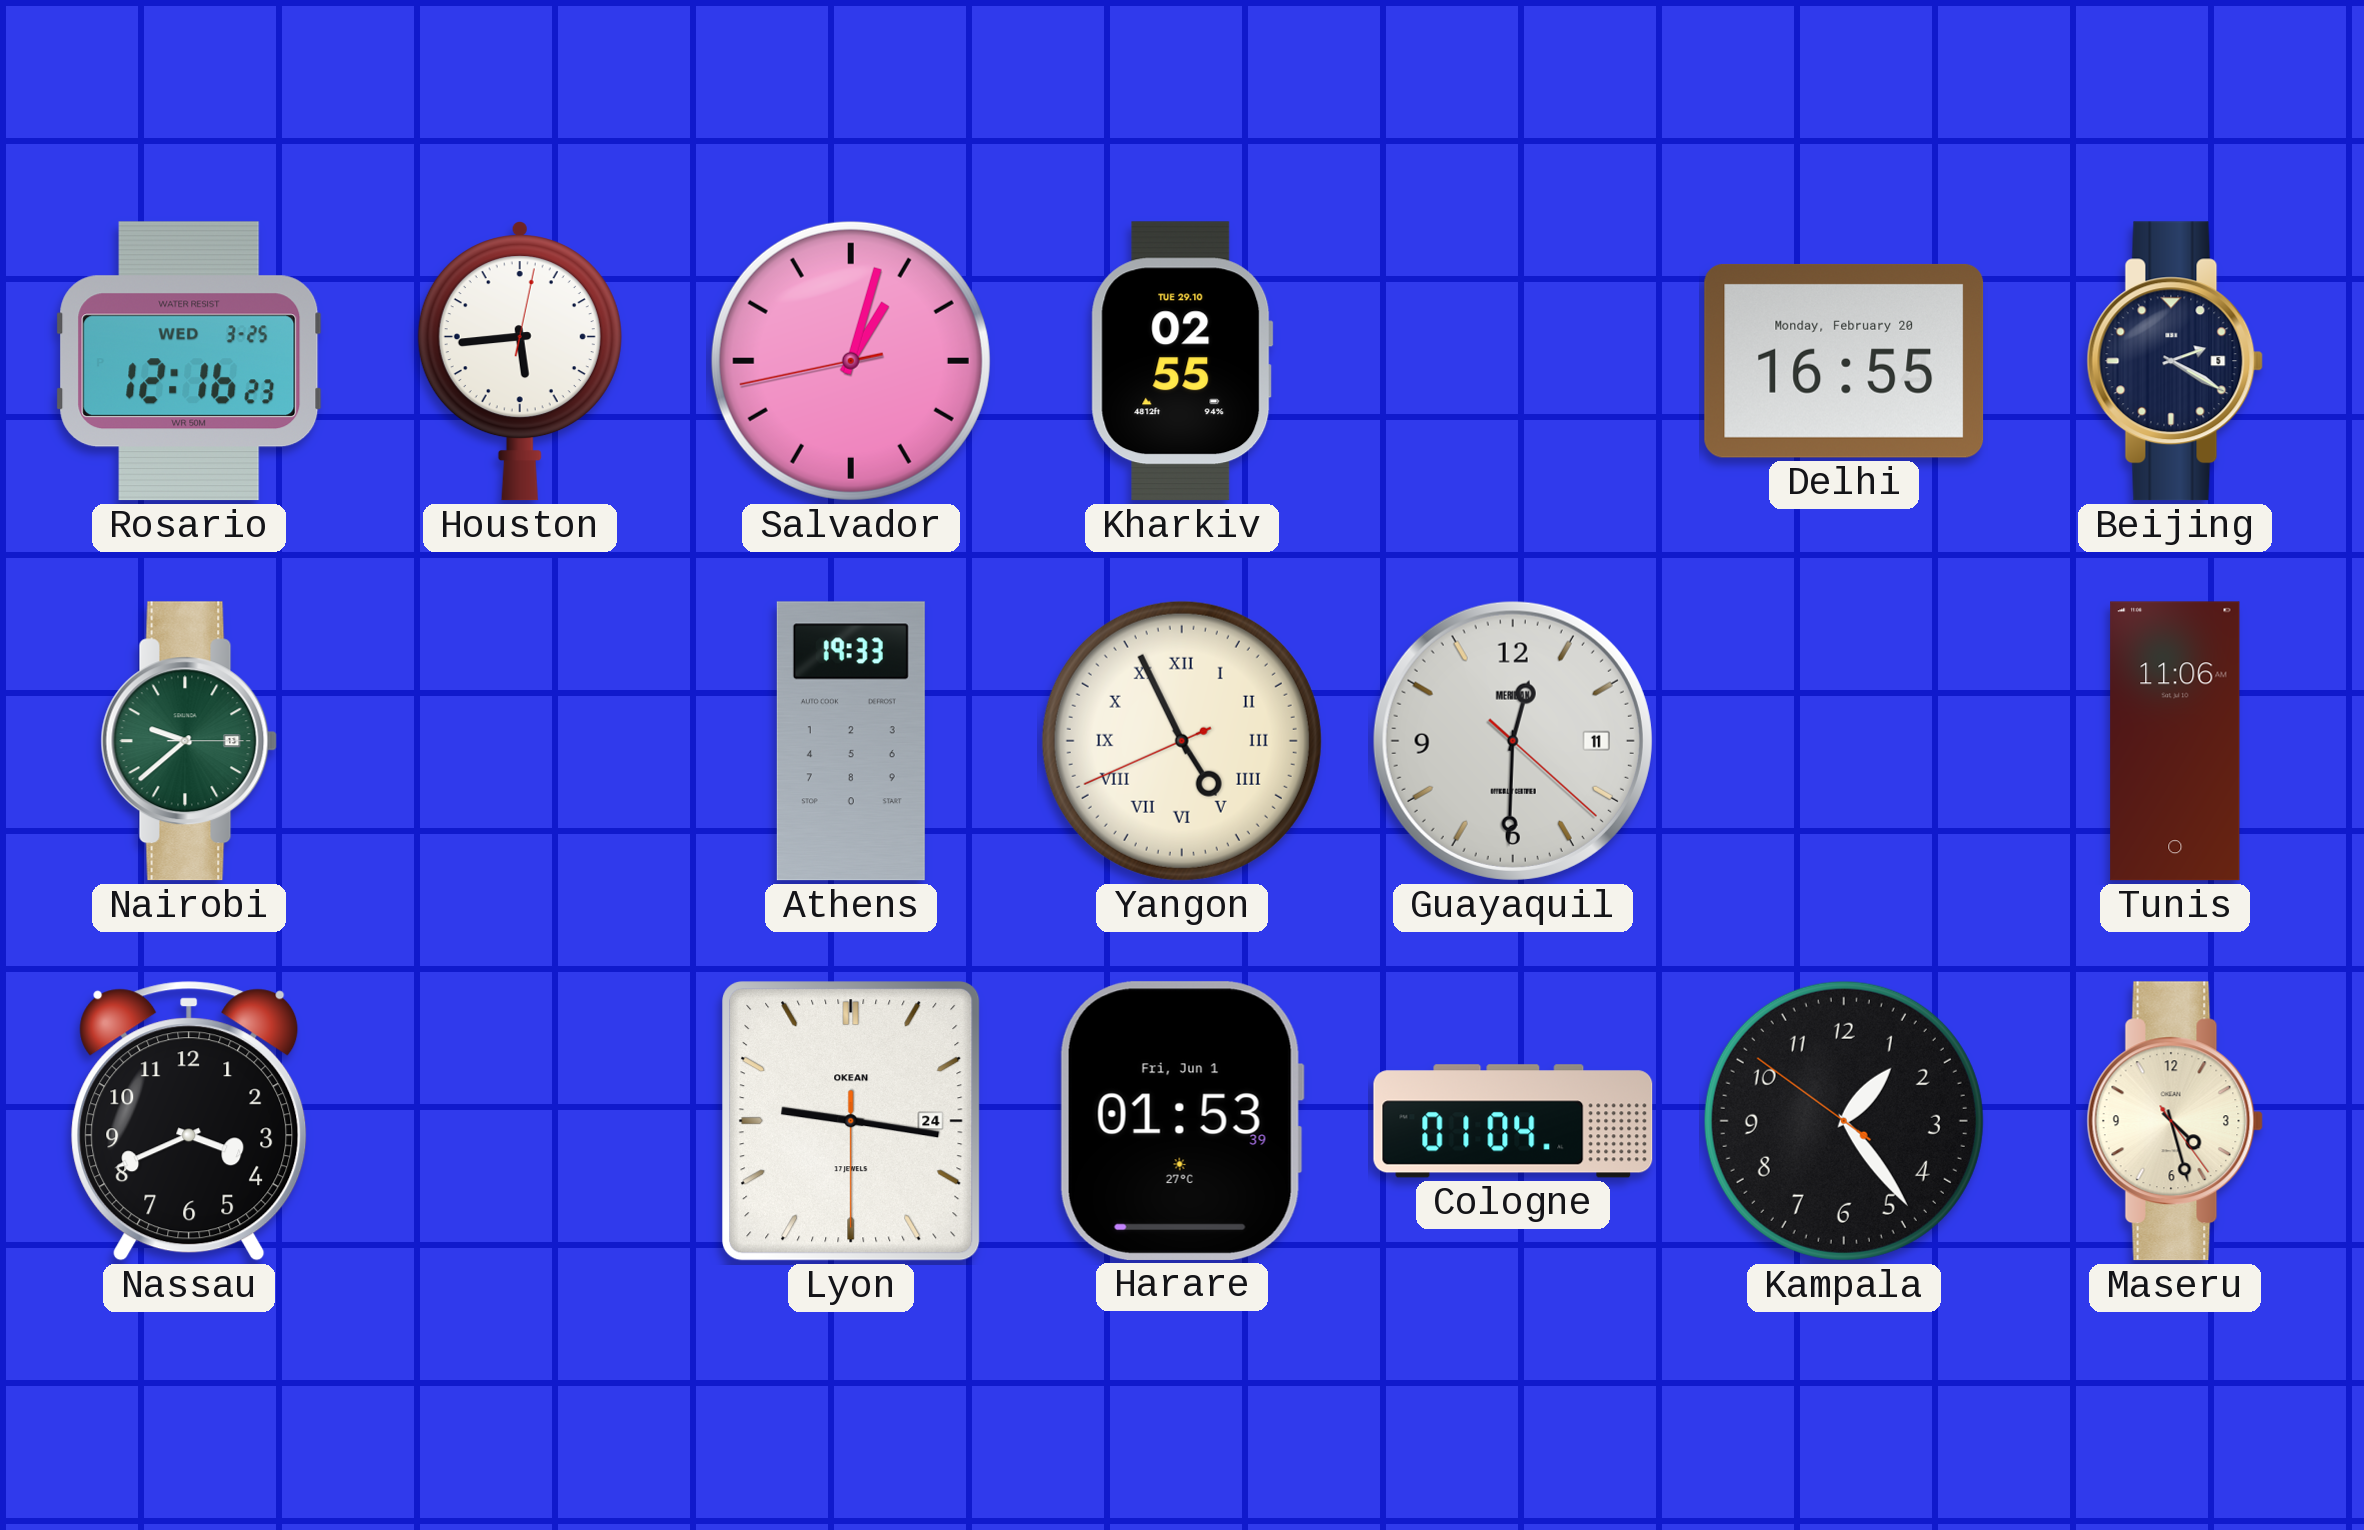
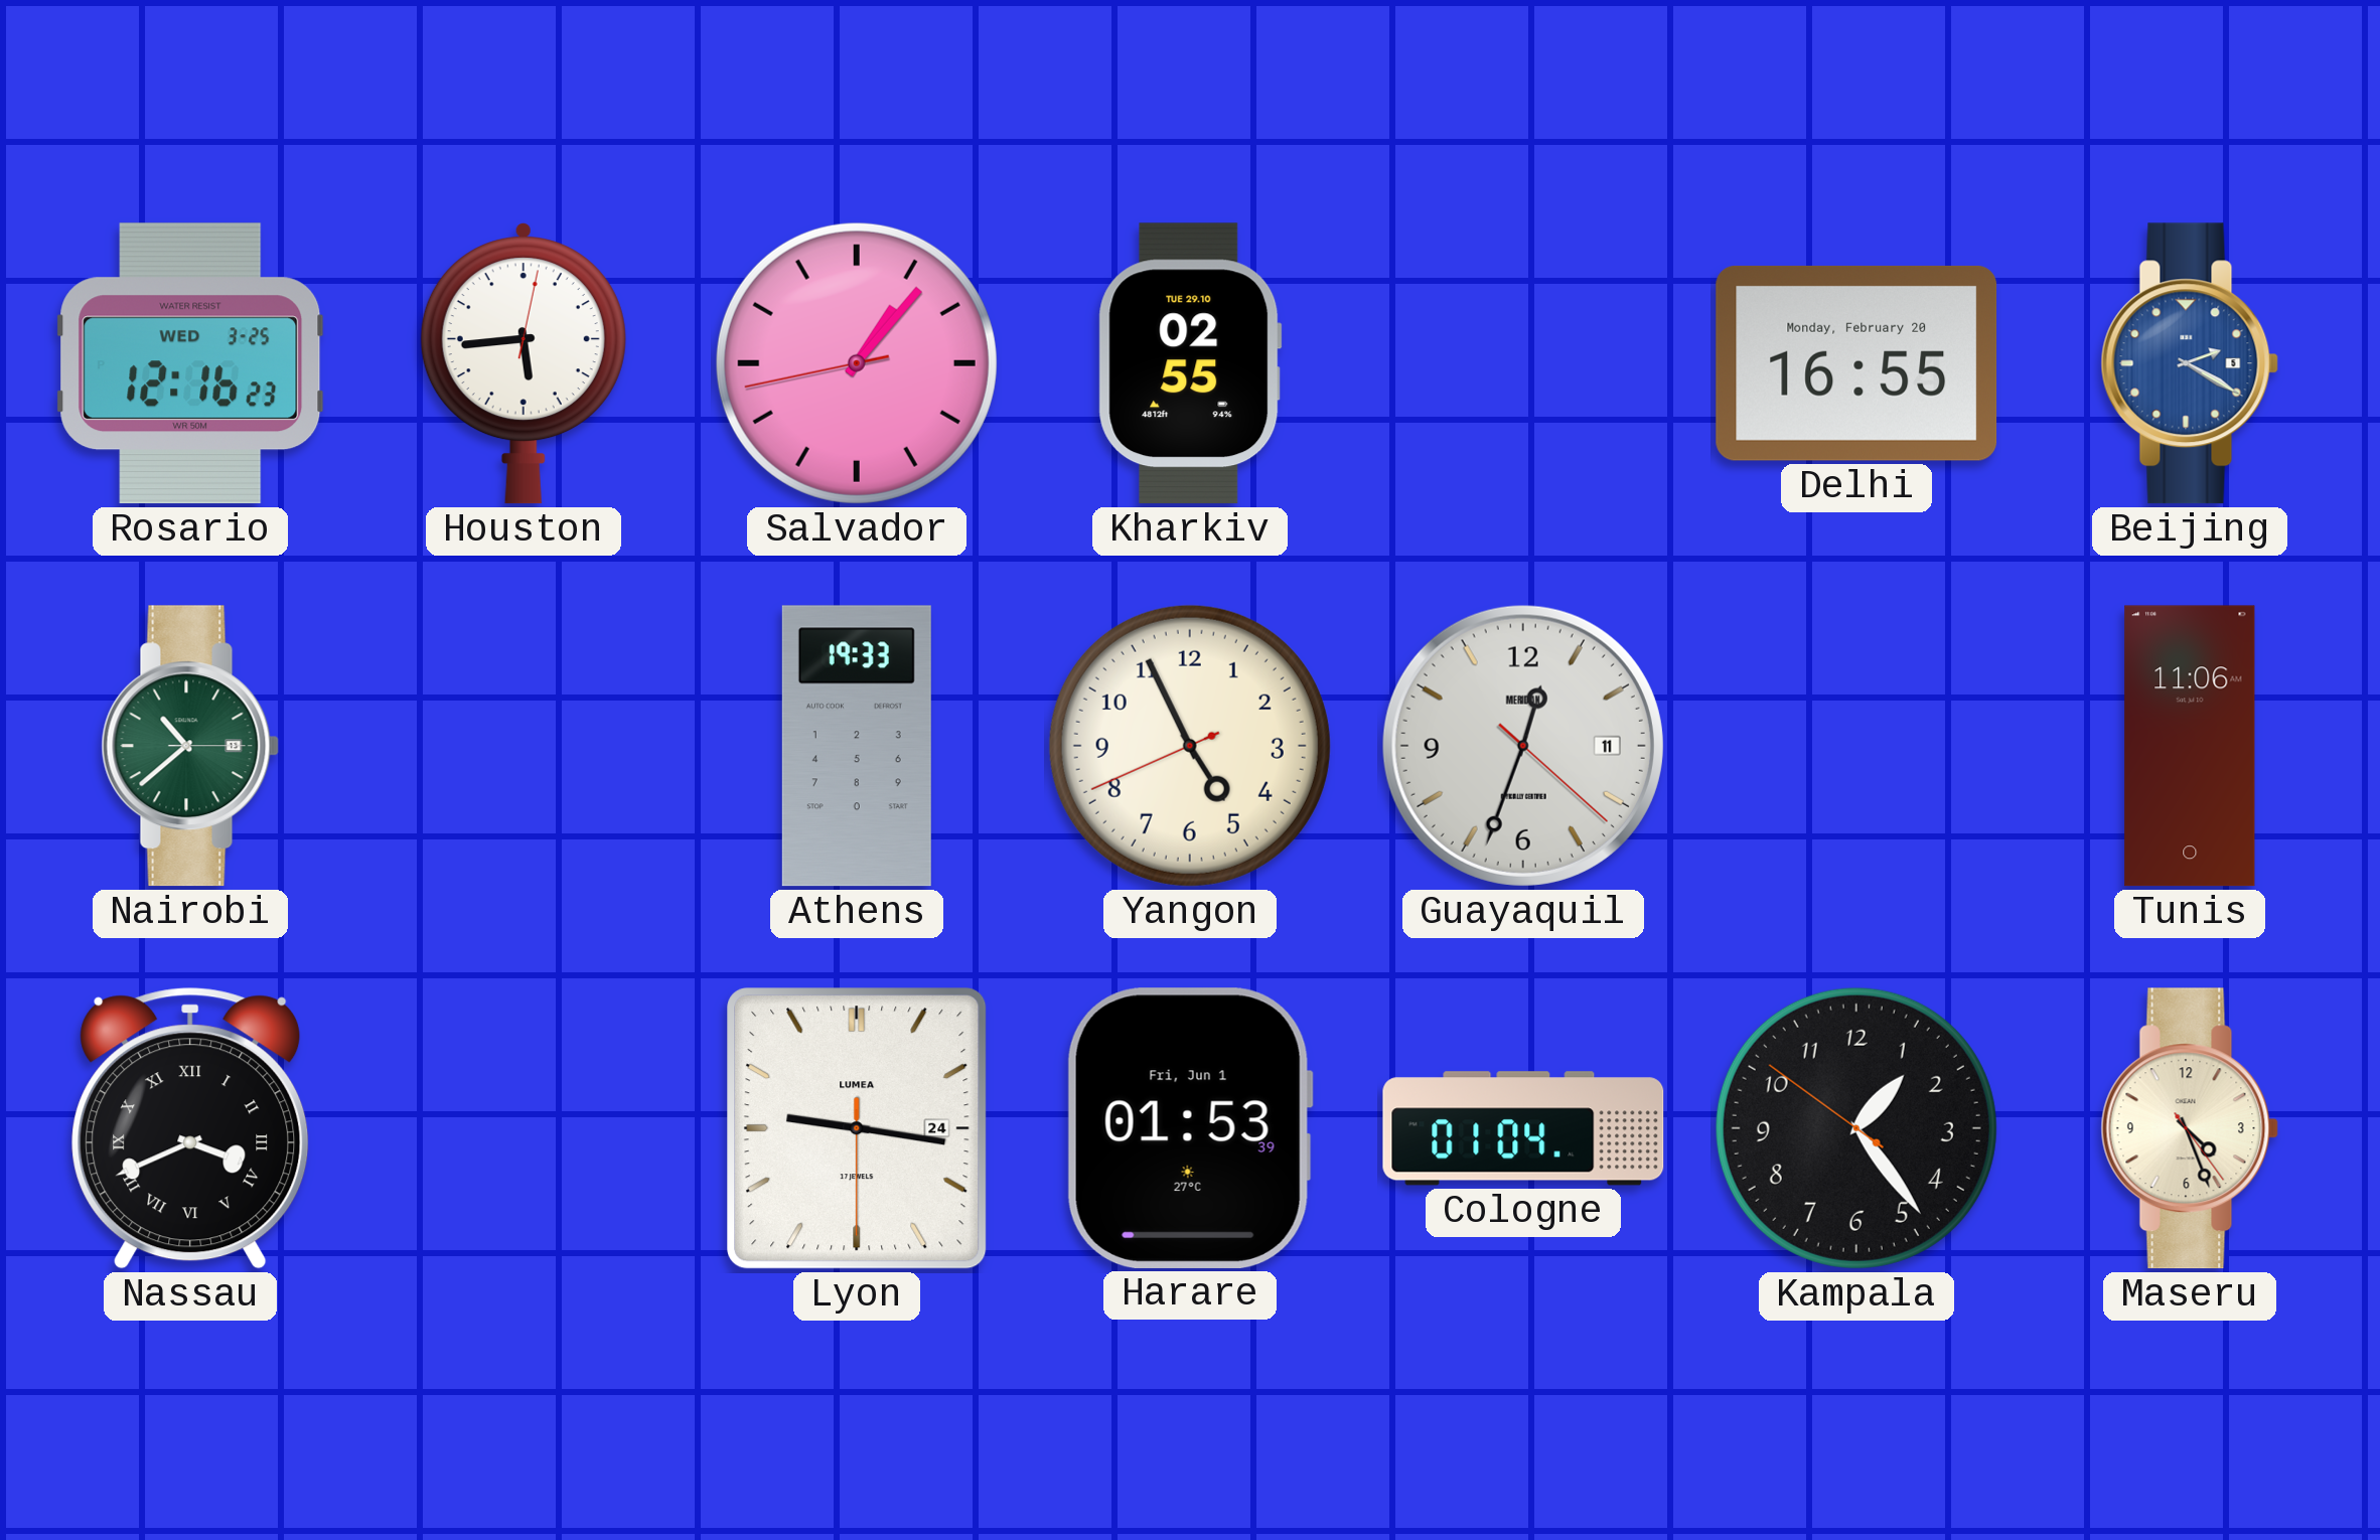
Salvador: 1:02 -> 1:06 (857, 363)
Beijing dial: navy -> blue (2190, 363)
Nairobi: 9:38 -> 10:38 (190, 746)
Yangon numerals: Roman -> Arabic (1190, 746)
Guayaquil: 12:30 -> 12:33 (1523, 746)
Nassau numerals: Arabic -> Roman (190, 1128)
Lyon brand: OKEAN -> LUMEA (857, 1128)
Maseru: 4:27 -> 4:26 (2190, 1128)
